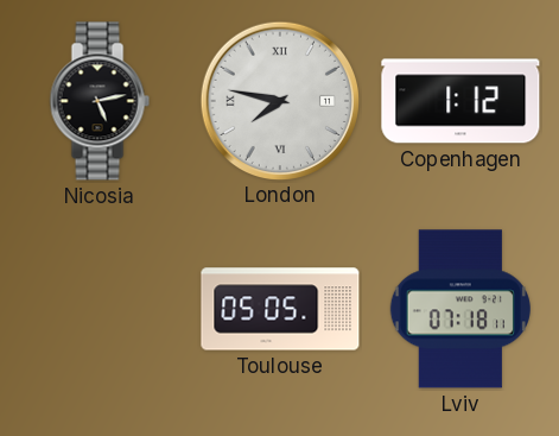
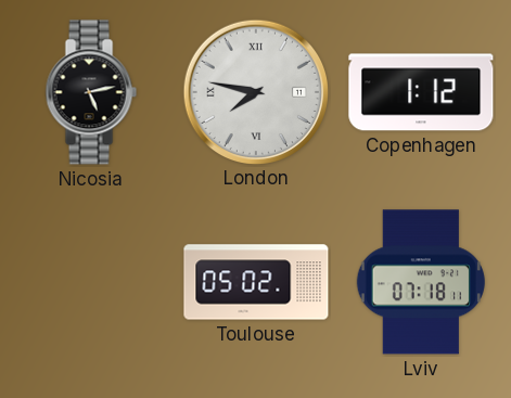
Toulouse: 05:05 -> 05:02 (256, 282)
